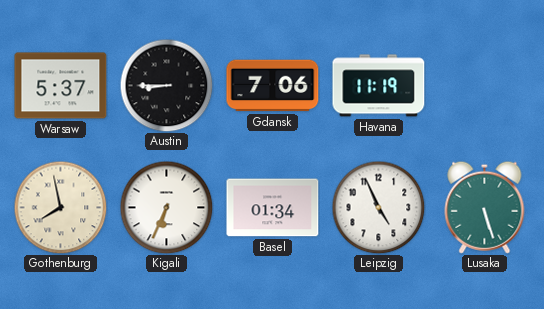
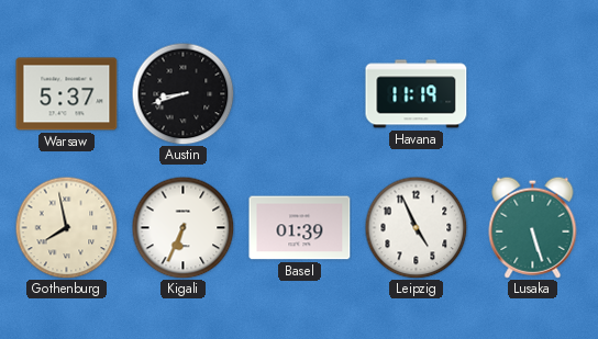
Austin: 8:45 -> 8:42 (182, 93)
Gdansk: 7:06 -> none (273, 86)
Basel: 01:34 -> 01:39 (300, 228)
